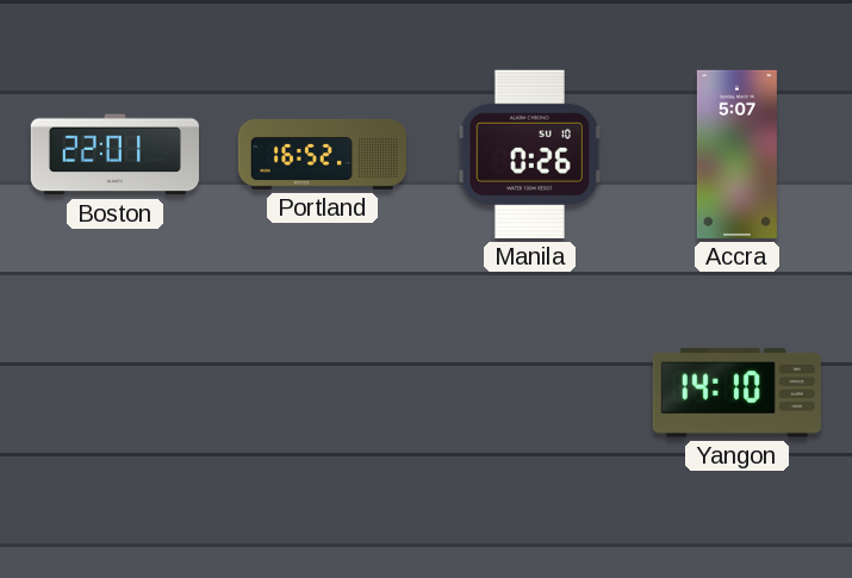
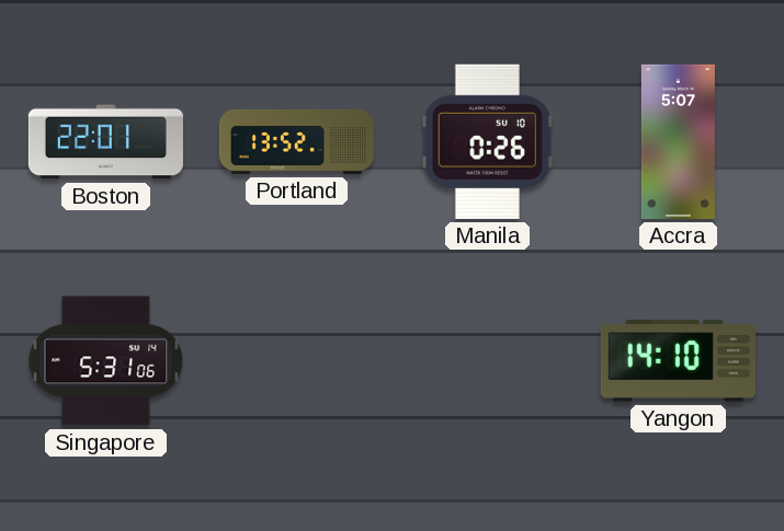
Portland: 16:52 -> 13:52 (296, 141)
Singapore: none -> 5:31 (106, 361)
